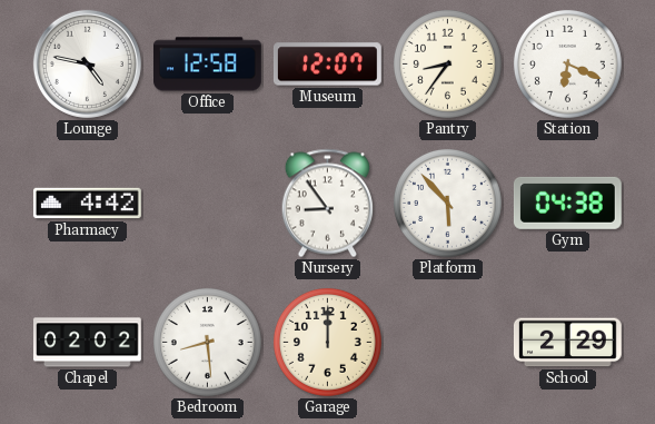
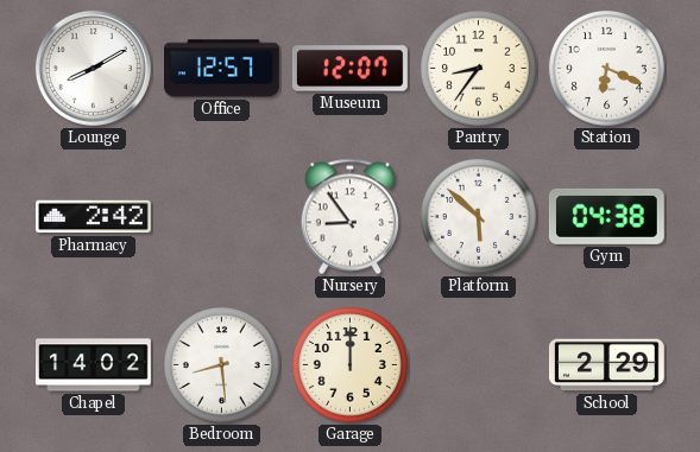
Lounge: 4:47 -> 8:10 (93, 68)
Office: 12:58 -> 12:57 (222, 69)
Pharmacy: 4:42 -> 2:42 (94, 217)
Platform: 5:53 -> 5:52 (478, 216)
Chapel: 02:02 -> 14:02 (94, 365)
